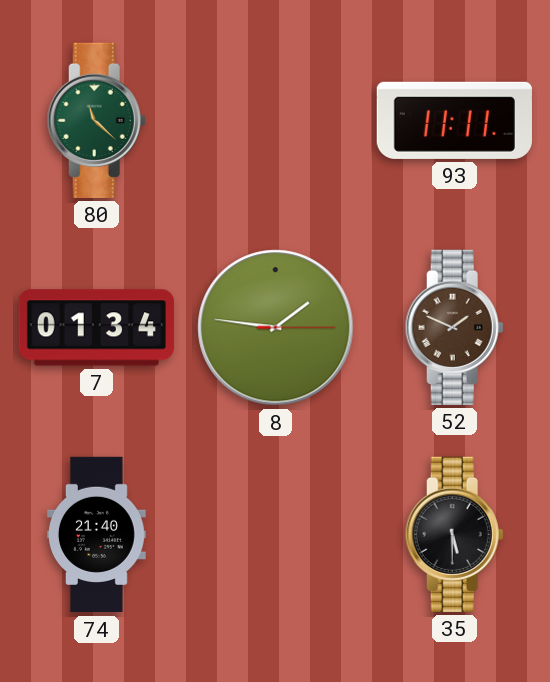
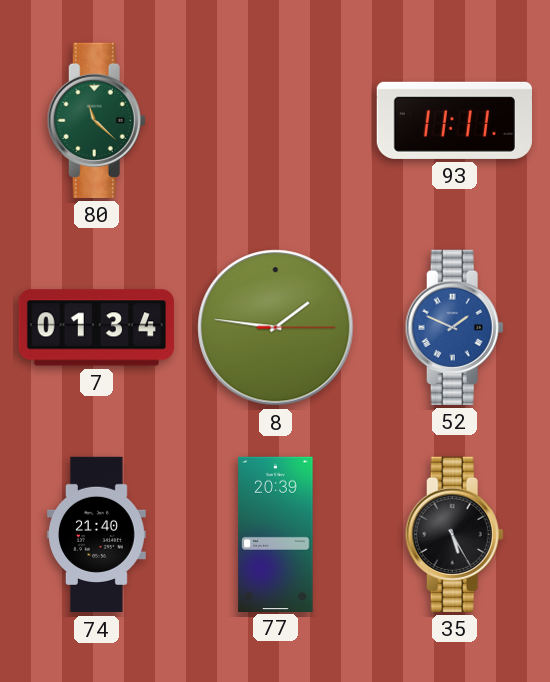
52 dial: brown -> blue (454, 327)
77: none -> 20:39 (276, 534)
35: 5:30 -> 5:25 (454, 534)
